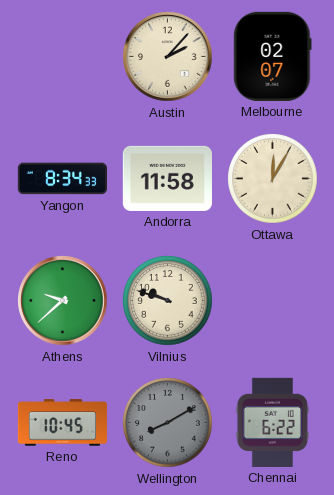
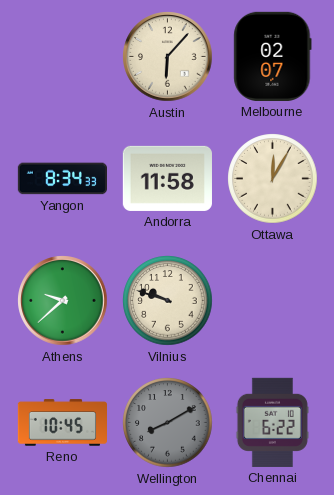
Austin: 2:07 -> 6:07 (168, 57)
